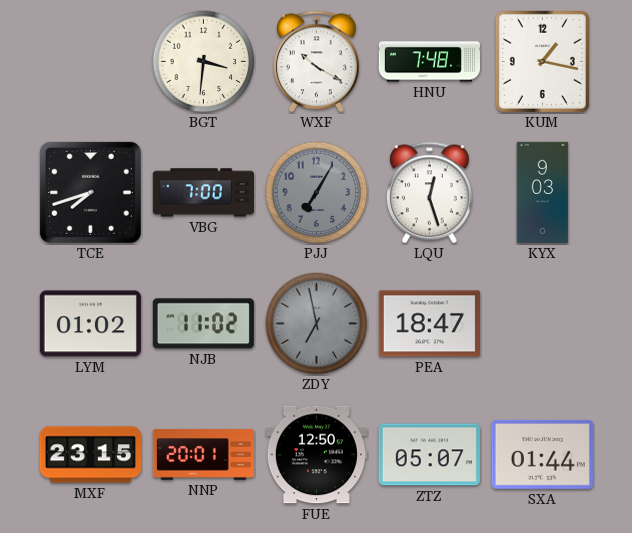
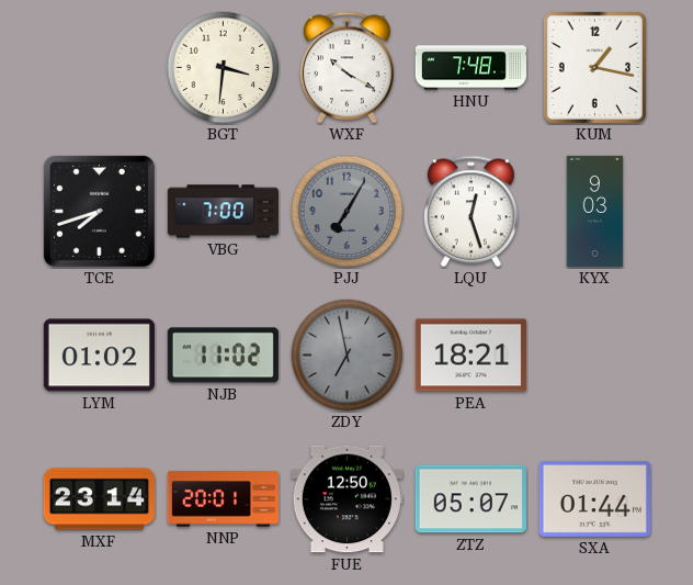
PEA: 18:47 -> 18:21 (470, 356)
MXF: 23:15 -> 23:14 (99, 499)
